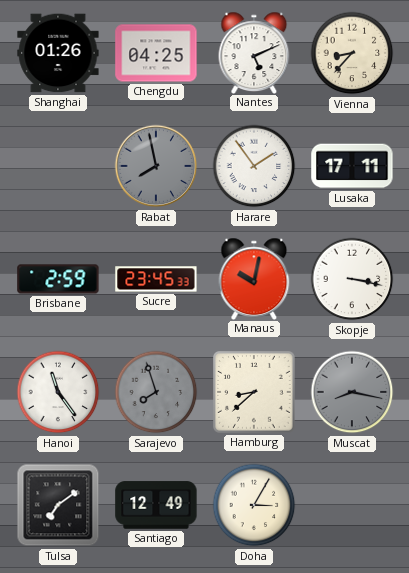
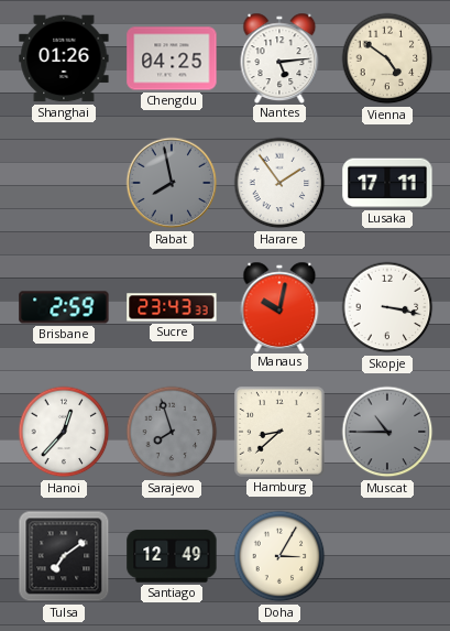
Nantes: 5:11 -> 5:14 (279, 57)
Vienna: 8:37 -> 4:51 (387, 58)
Sucre: 23:45 -> 23:43 (172, 307)
Hanoi: 11:24 -> 12:37 (64, 432)
Muscat: 8:17 -> 10:45 (387, 432)
